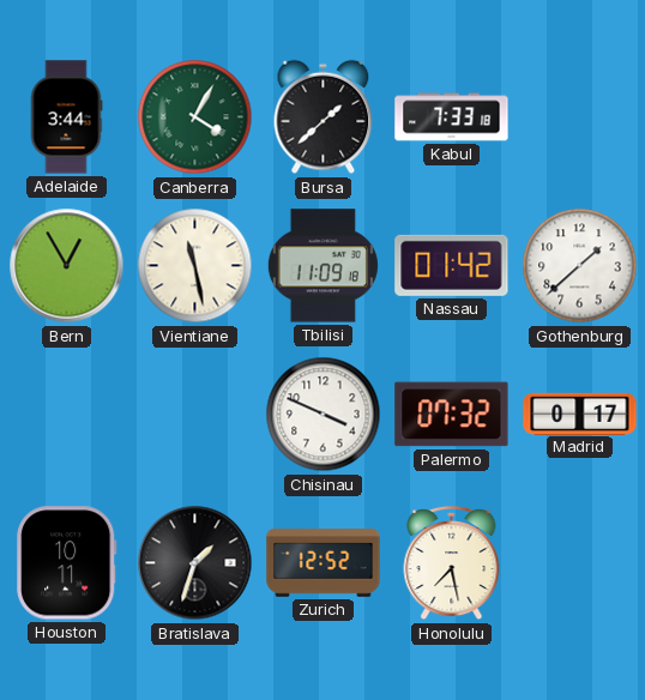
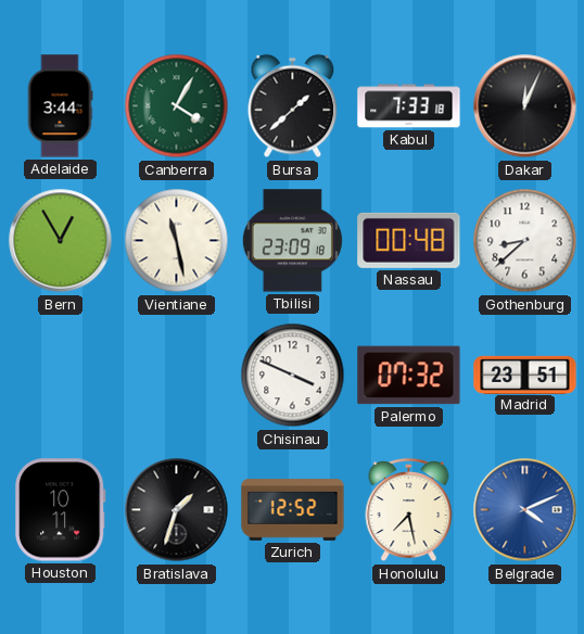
Dakar: none -> 12:04 (525, 106)
Tbilisi: 11:09 -> 23:09 (292, 241)
Nassau: 01:42 -> 00:48 (409, 240)
Gothenburg: 1:38 -> 8:38 (525, 241)
Madrid: 0:17 -> 23:51 (525, 375)
Belgrade: none -> 4:11 (525, 510)
